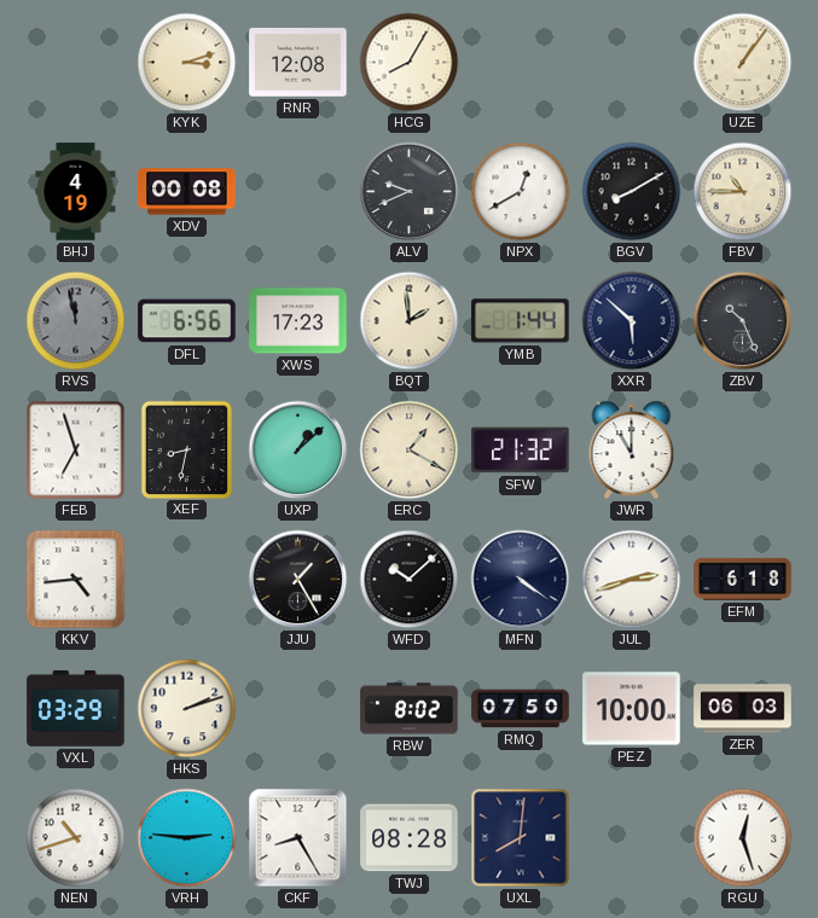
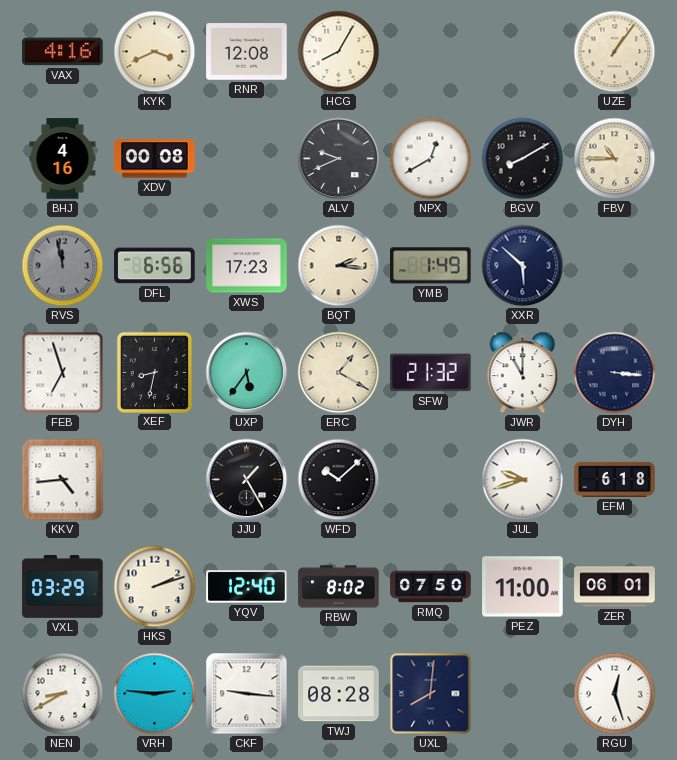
VAX: none -> 4:16 (63, 52)
KYK: 3:12 -> 3:41 (155, 52)
BHJ: 4:19 -> 4:16 (63, 159)
BQT: 1:59 -> 2:16 (339, 266)
YMB: 1:44 -> 1:49 (431, 266)
ZBV: 10:26 -> none (743, 321)
UXP: 1:08 -> 5:36 (247, 373)
DYH: none -> 3:16 (615, 373)
MFN: 4:21 -> none (521, 580)
JUL: 2:42 -> 9:42 (523, 480)
YQV: none -> 12:40 (247, 587)
PEZ: 10:00 -> 11:00 (523, 587)
ZER: 06:03 -> 06:01 (615, 587)
NEN: 10:42 -> 8:40 (63, 694)
CKF: 8:25 -> 9:16 (247, 694)
